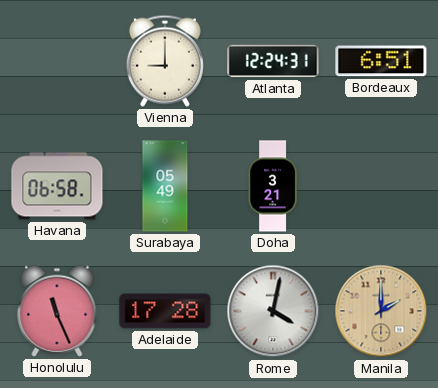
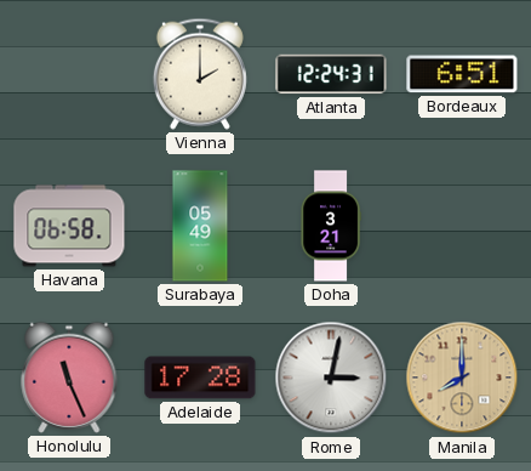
Vienna: 9:00 -> 2:00 (200, 74)
Rome: 4:02 -> 3:02 (331, 378)
Manila: 2:00 -> 8:00 (462, 378)
